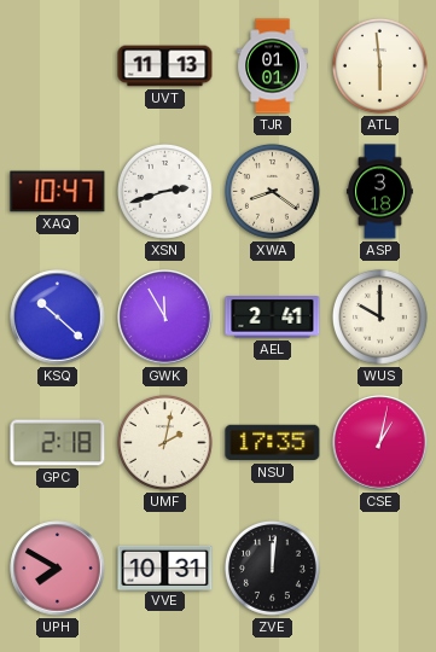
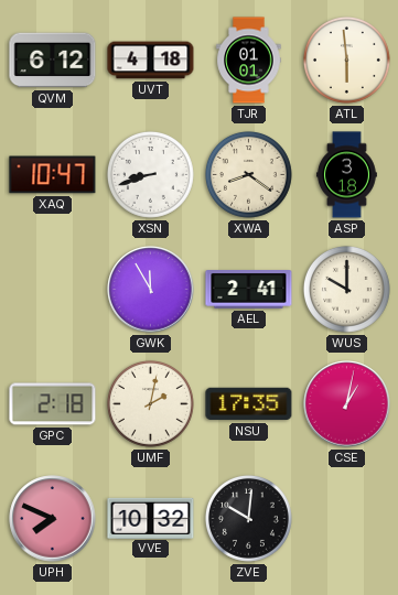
QVM: none -> 6:12 (53, 61)
UVT: 11:13 -> 4:18 (151, 61)
XSN: 2:42 -> 8:42 (150, 174)
KSQ: 10:22 -> none (58, 318)
UPH: 7:50 -> 7:49 (53, 519)
VVE: 10:31 -> 10:32 (151, 518)
ZVE: 12:01 -> 10:01 (248, 518)
